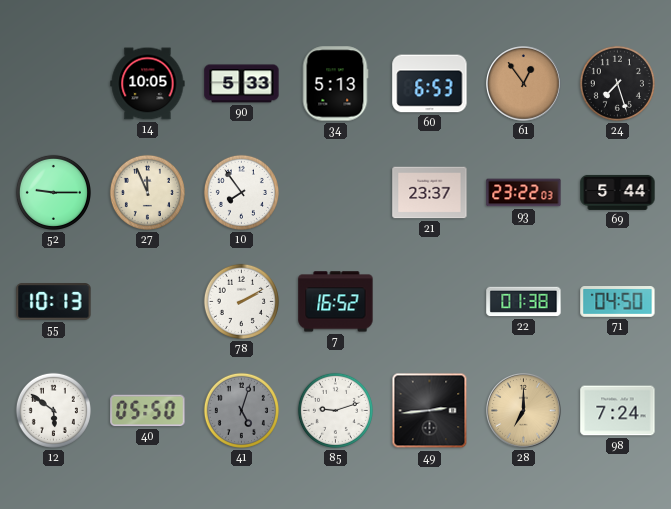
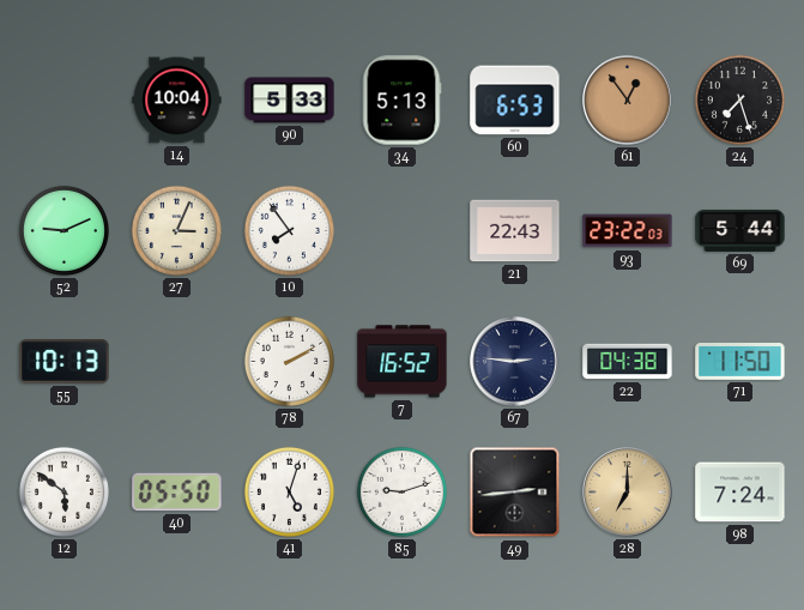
14: 10:05 -> 10:04 (177, 101)
52: 9:15 -> 9:11 (64, 230)
27: 11:56 -> 3:04 (176, 230)
21: 23:37 -> 22:43 (515, 231)
67: none -> 2:46 (515, 362)
22: 01:38 -> 04:38 (628, 362)
71: 04:50 -> 11:50 (740, 362)
41 dial: grey -> white (289, 491)
